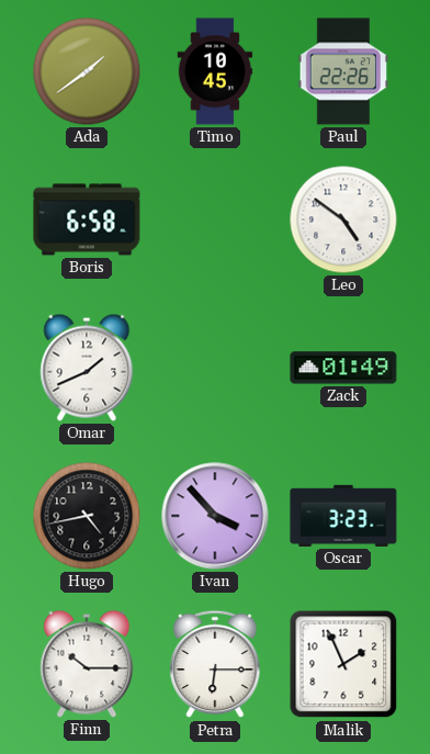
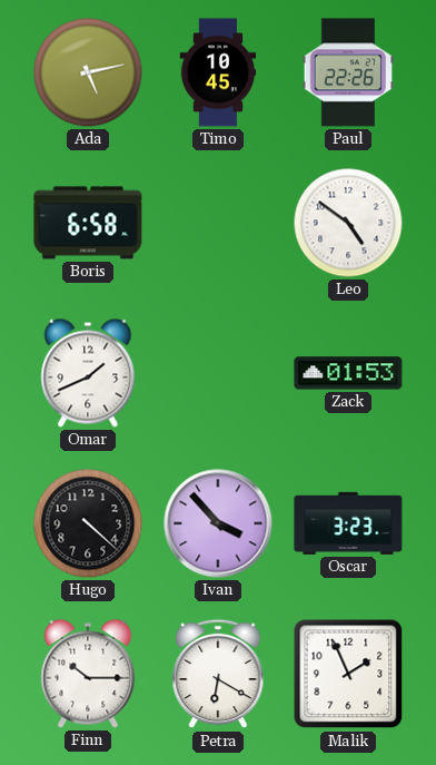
Ada: 1:39 -> 5:13 (88, 72)
Zack: 01:49 -> 01:53 (348, 373)
Hugo: 4:43 -> 4:22 (88, 523)
Petra: 6:15 -> 6:20 (218, 674)
